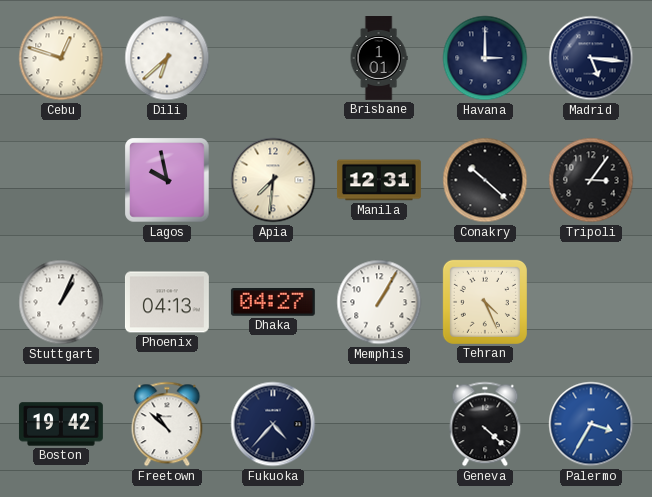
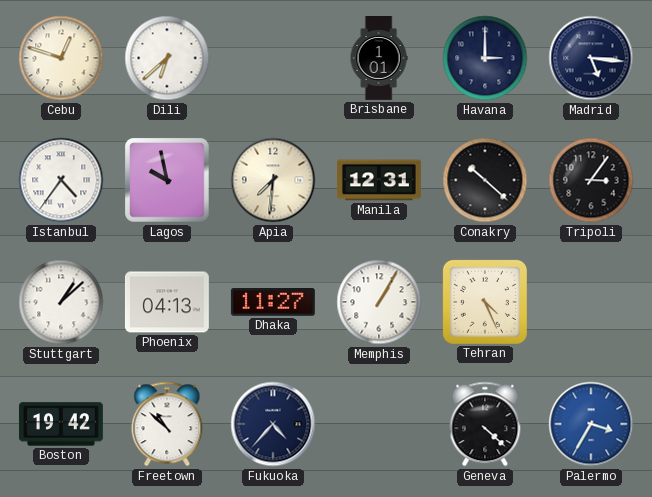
Istanbul: none -> 4:36 (61, 180)
Stuttgart: 1:04 -> 1:08 (61, 302)
Dhaka: 04:27 -> 11:27 (273, 303)
